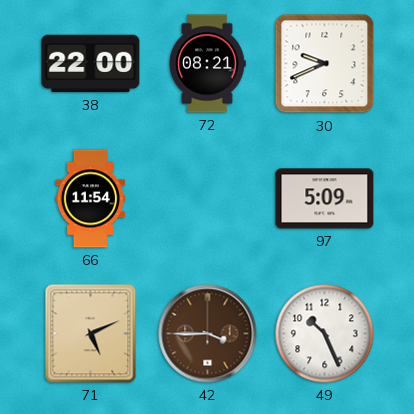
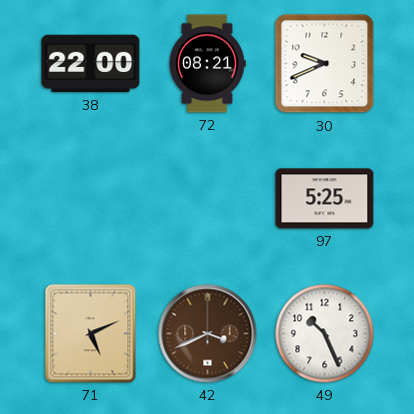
66: 11:54 -> none (90, 199)
97: 5:09 -> 5:25 (325, 199)
42: 3:45 -> 3:41 (208, 334)
